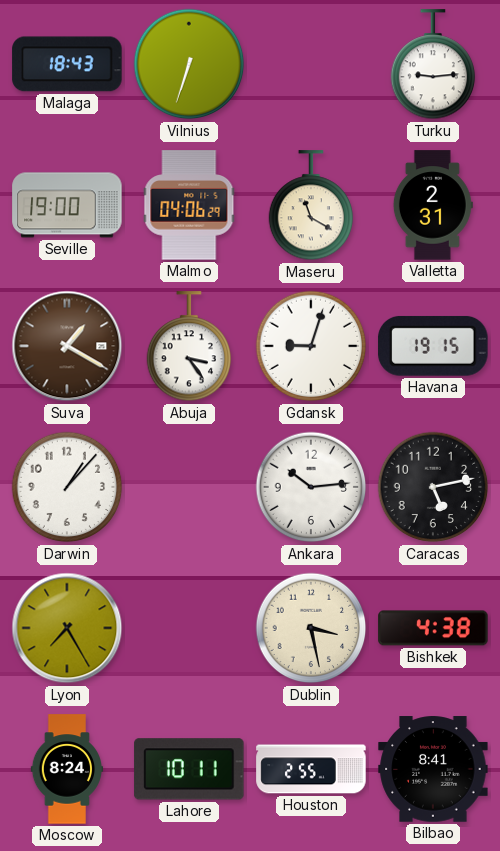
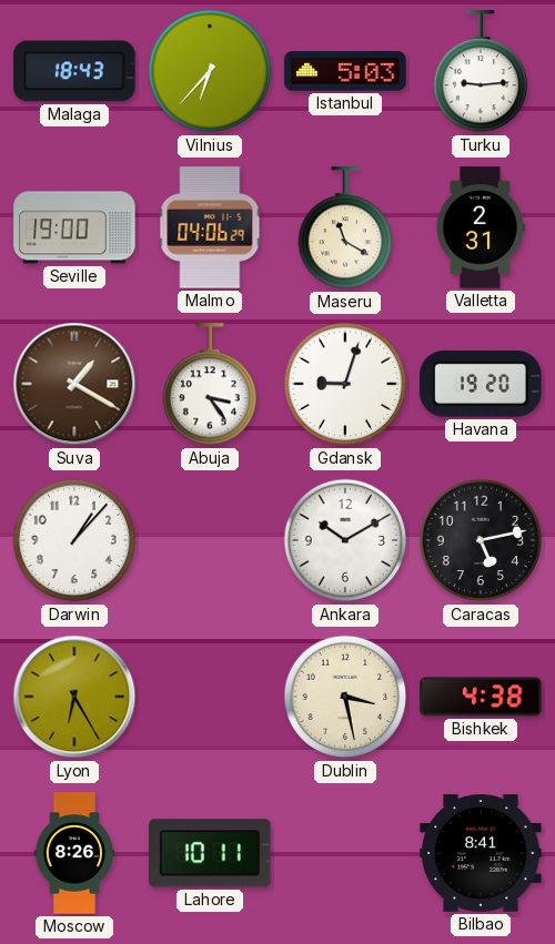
Vilnius: 6:33 -> 6:37 (210, 71)
Istanbul: none -> 5:03 (345, 71)
Havana: 19:15 -> 19:20 (481, 384)
Ankara: 10:14 -> 10:10 (345, 540)
Lyon: 7:25 -> 6:25 (74, 697)
Moscow: 8:24 -> 8:26 (74, 853)
Houston: 2:55 -> none (311, 769)
